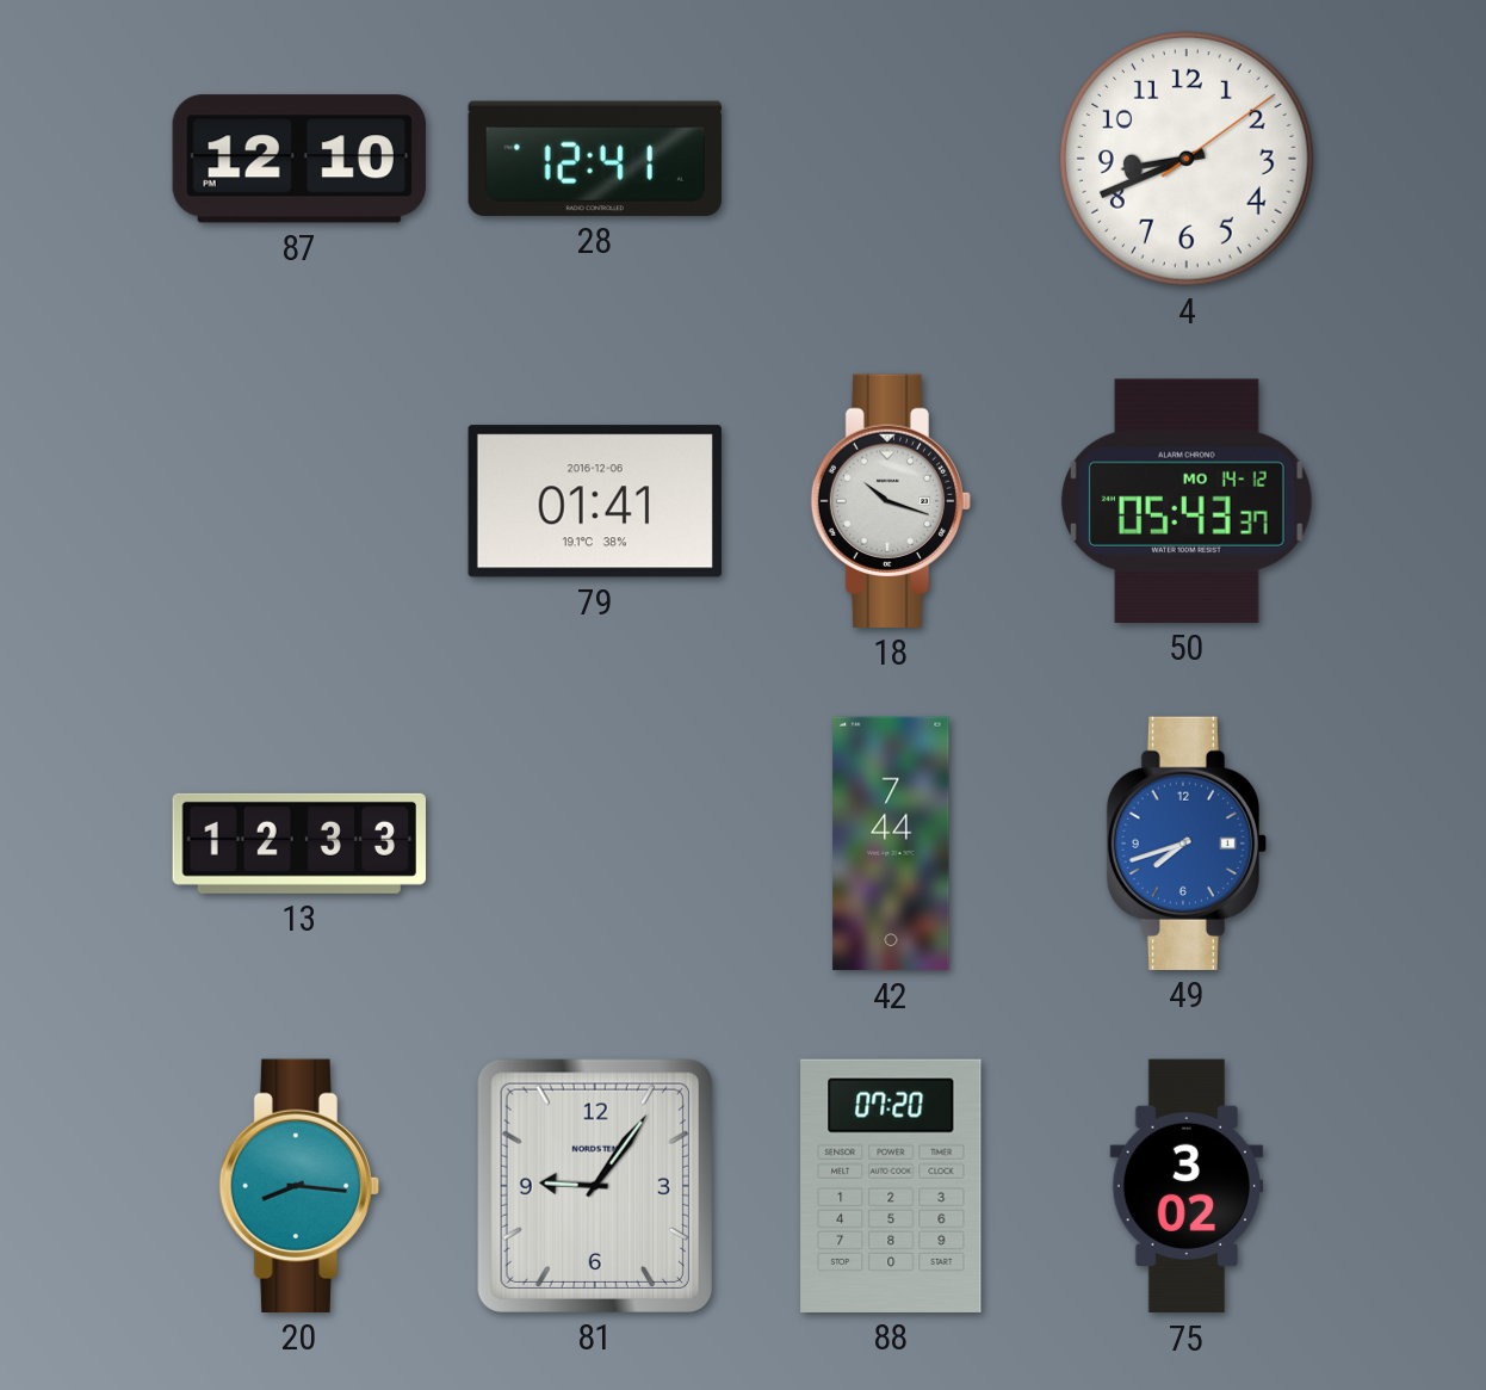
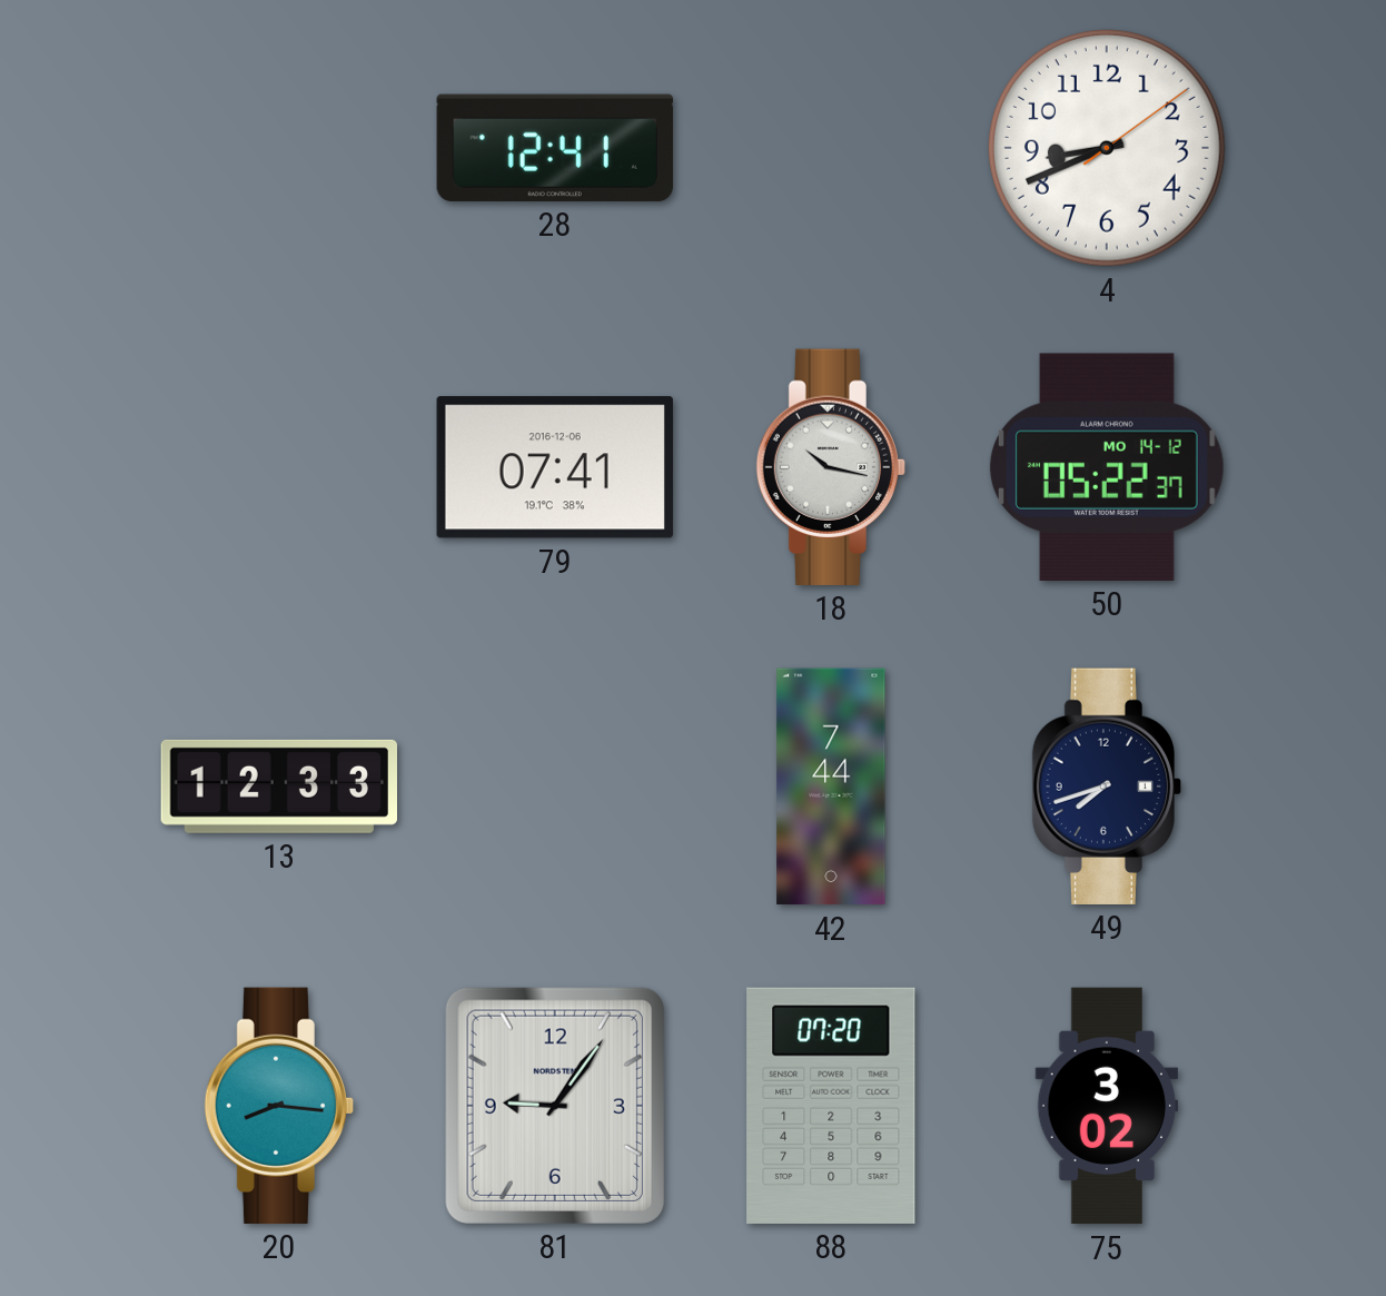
87: 12:10 -> none (299, 159)
79: 01:41 -> 07:41 (555, 467)
18: 10:18 -> 10:17 (830, 467)
50: 05:43 -> 05:22 (1107, 467)
49 dial: blue -> navy (1106, 786)
